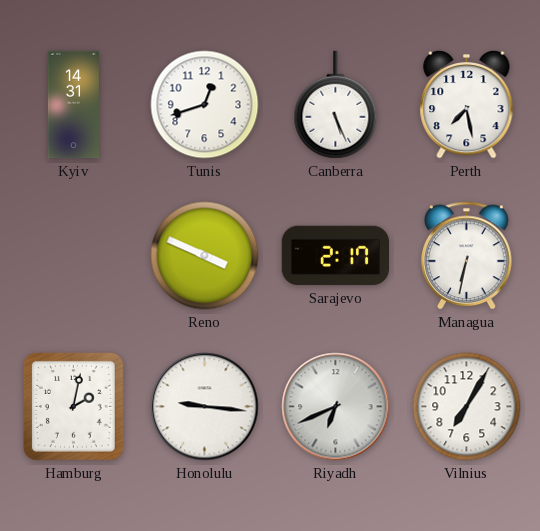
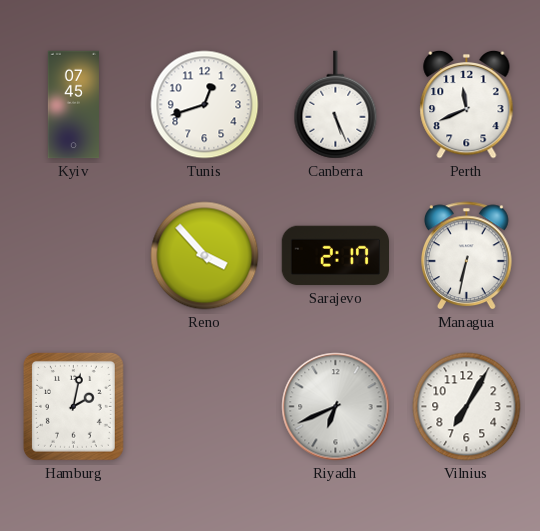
Kyiv: 14:31 -> 07:45 (73, 105)
Perth: 7:28 -> 11:41 (467, 104)
Reno: 3:49 -> 3:53 (205, 256)
Honolulu: 9:16 -> none (205, 407)
